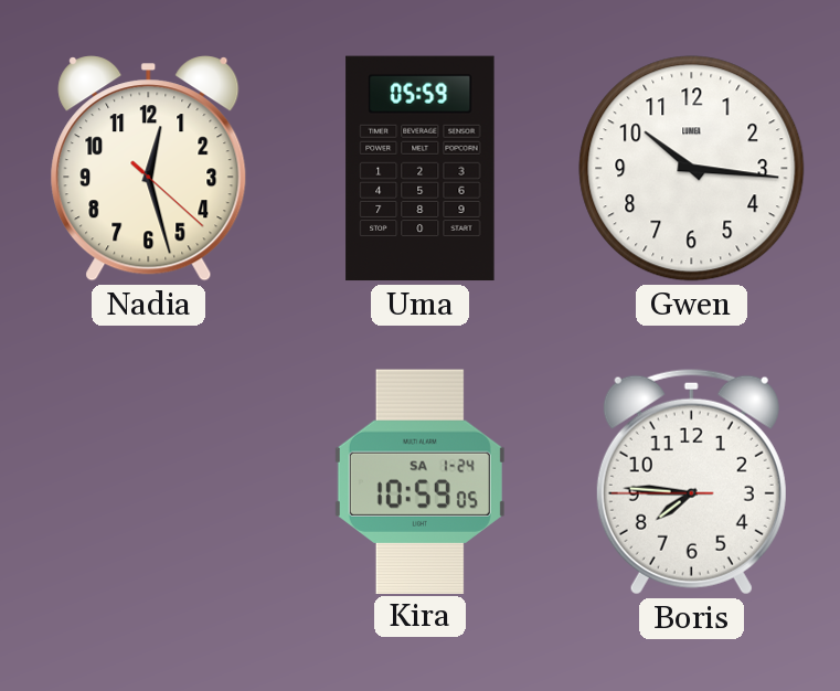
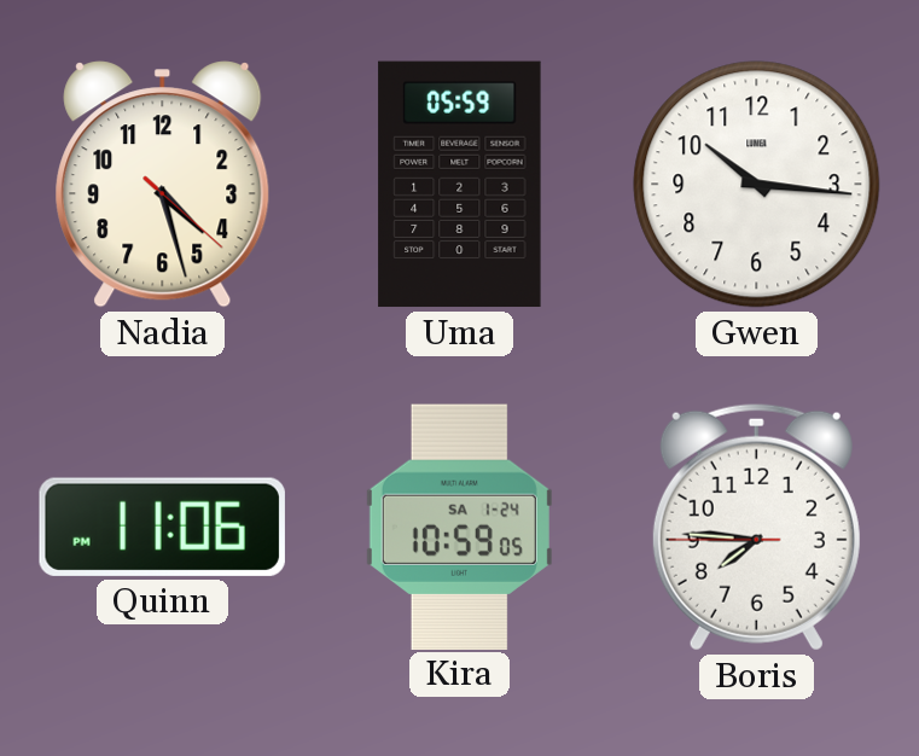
Nadia: 12:27 -> 4:27 (163, 185)
Quinn: none -> 11:06 (162, 527)
